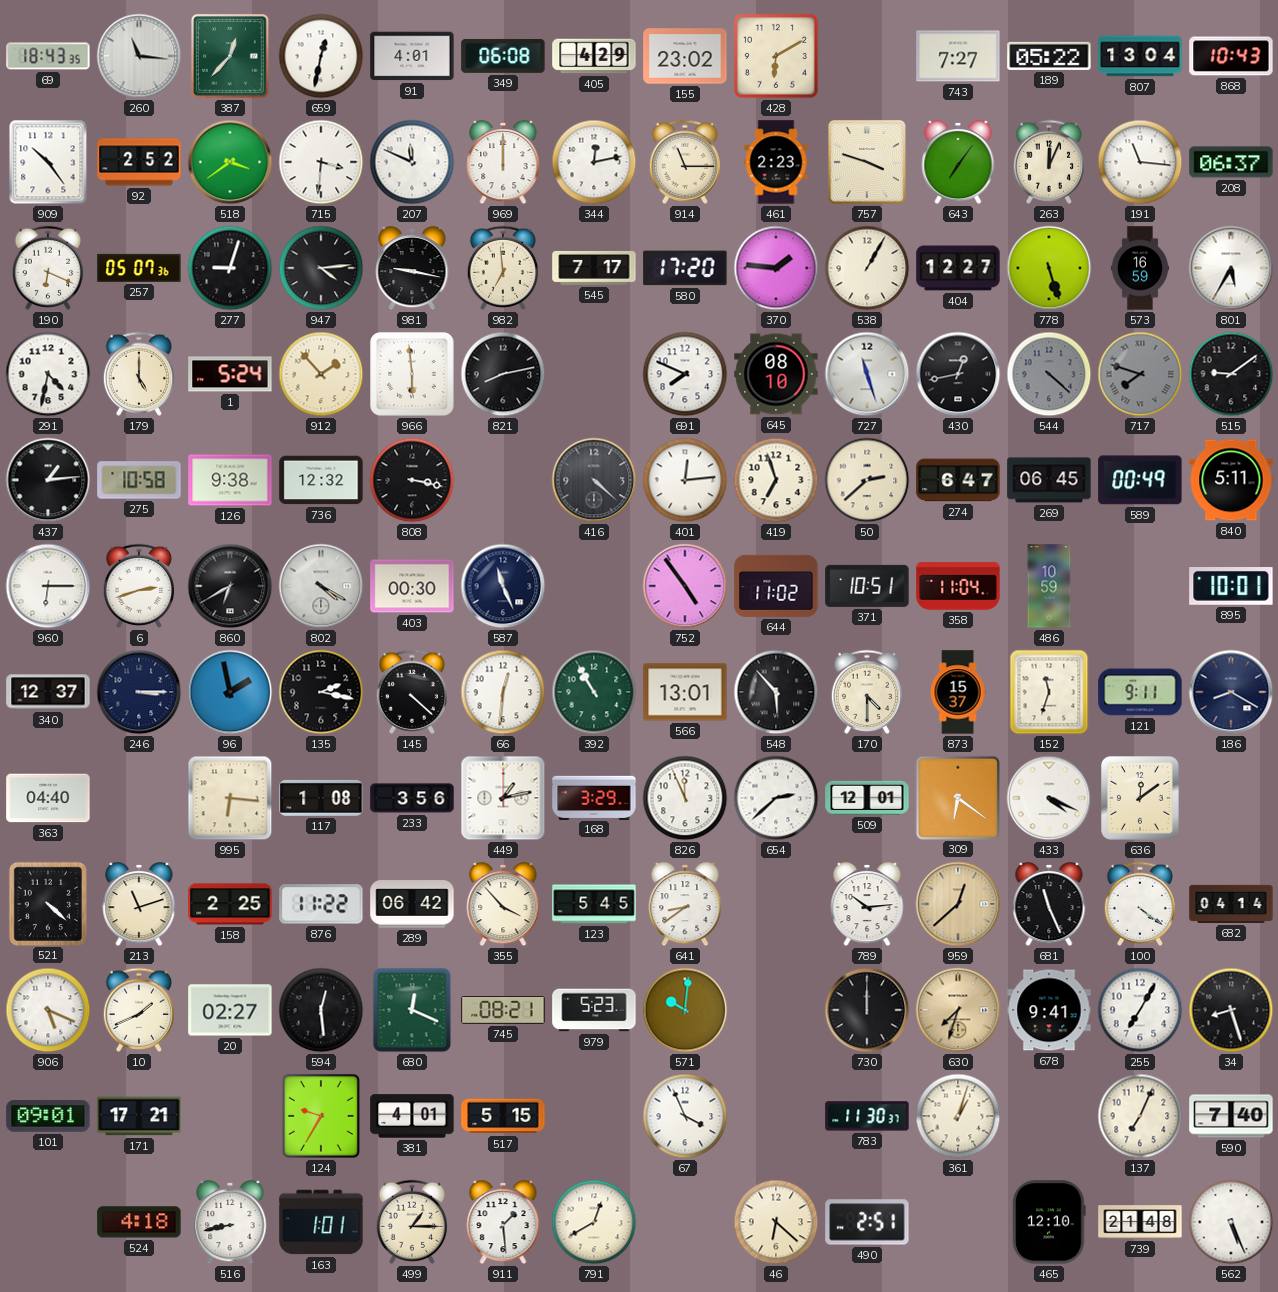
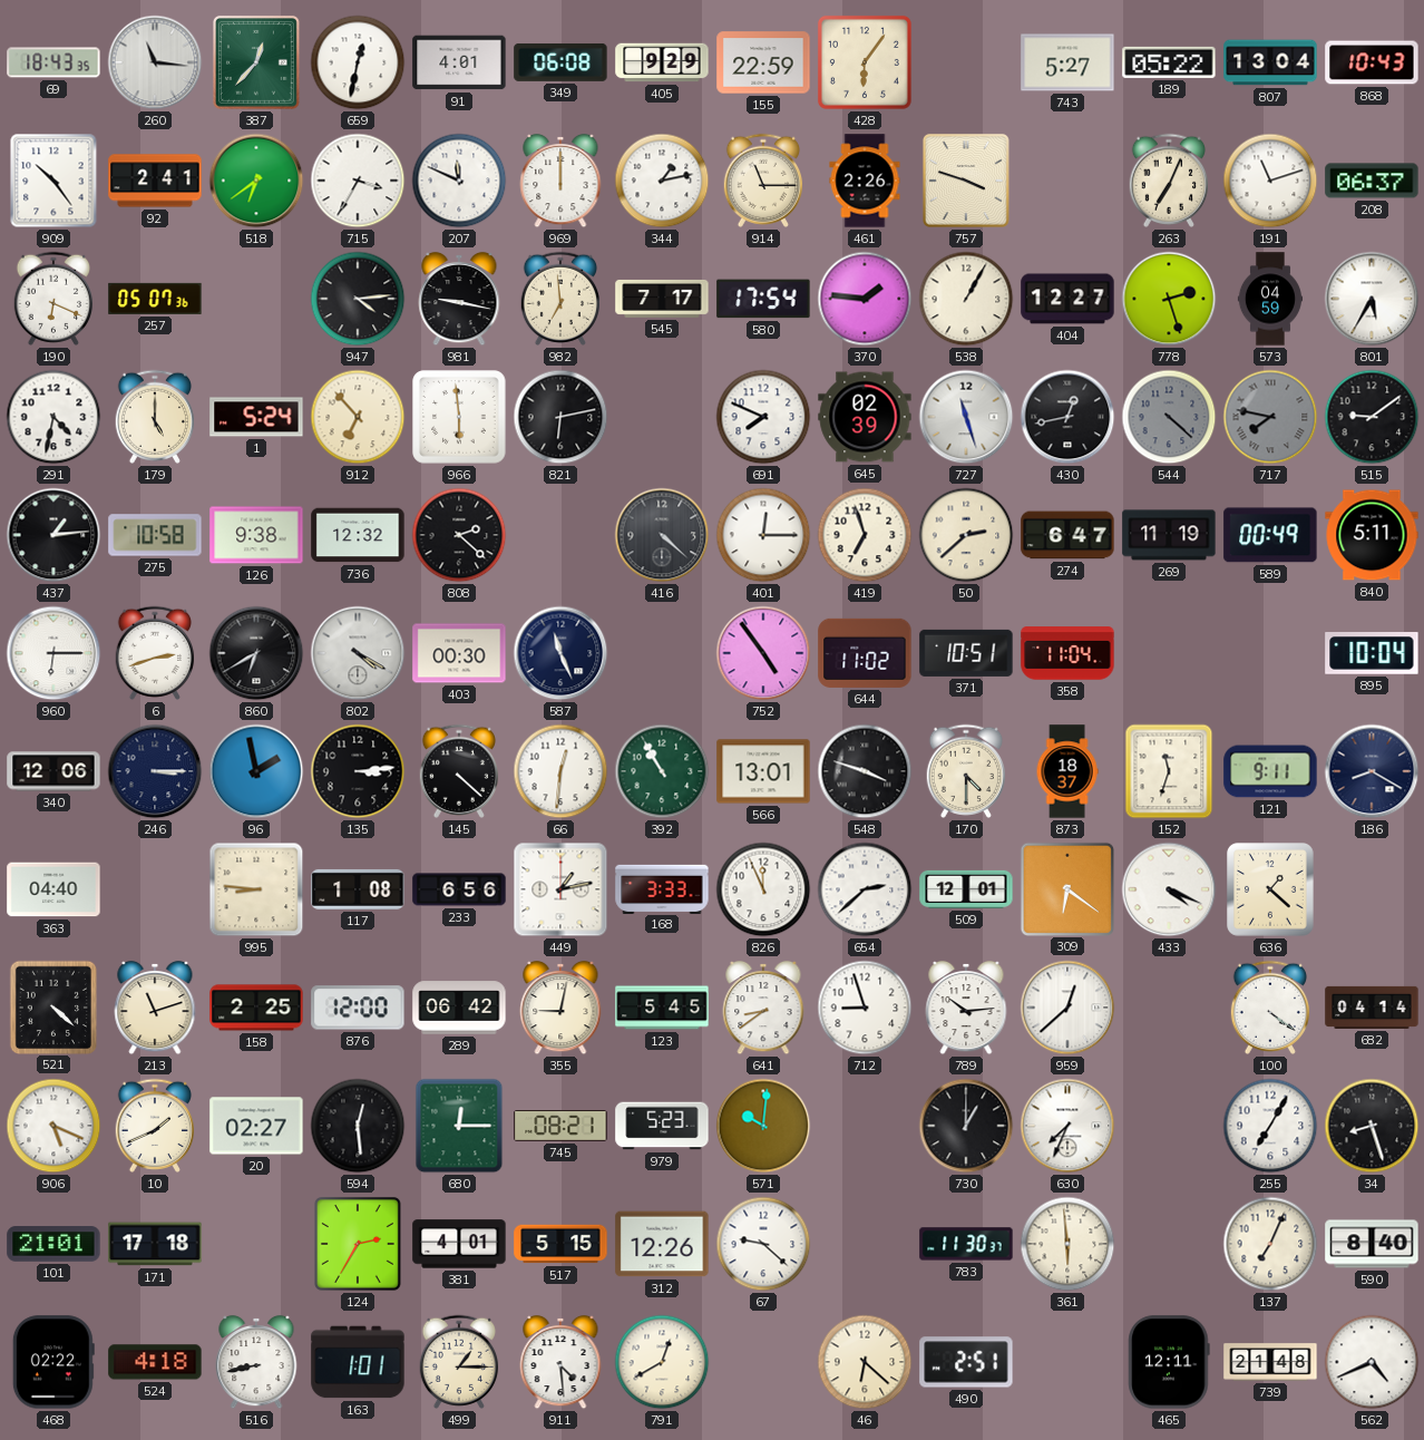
405: 4:29 -> 9:29 (662, 62)
155: 23:02 -> 22:59 (763, 62)
428: 6:10 -> 6:06 (865, 62)
743: 7:27 -> 5:27 (1067, 62)
92: 2:52 -> 2:41 (155, 181)
518: 3:39 -> 6:39 (256, 181)
715: 3:31 -> 3:35 (358, 181)
344: 12:13 -> 1:13 (662, 181)
461: 2:23 -> 2:26 (865, 181)
643: 7:06 -> none (958, 162)
263: 12:04 -> 7:04 (1168, 181)
191: 11:16 -> 11:12 (1270, 181)
277: 9:03 -> none (230, 268)
580: 17:20 -> 17:54 (763, 299)
778: 5:27 -> 2:27 (1169, 299)
573: 16:59 -> 04:59 (1269, 299)
912: 1:53 -> 6:53 (358, 417)
821: 8:13 -> 6:13 (560, 417)
645: 08:10 -> 02:39 (865, 417)
717: 7:48 -> 7:47 (1270, 417)
808: 3:17 -> 2:22 (459, 535)
401: 12:14 -> 12:15 (763, 535)
269: 06:45 -> 11:19 (1169, 535)
486: 10:59 -> none (1049, 586)
895: 10:01 -> 10:04 (1372, 653)
340: 12:37 -> 12:06 (53, 771)
135: 2:17 -> 3:14 (358, 771)
548: 5:53 -> 3:48 (865, 771)
873: 15:37 -> 18:37 (1067, 771)
995: 6:16 -> 8:46 (256, 889)
233: 3:56 -> 6:56 (459, 889)
168: 3:29 -> 3:33 (662, 888)
636: 12:09 -> 1:22 (1271, 891)
876: 11:22 -> 12:00 (358, 1008)
355: 3:53 -> 9:02 (560, 1008)
712: none -> 8:57 (865, 1008)
959 dial: champagne -> white (1067, 1008)
681: 11:26 -> none (1049, 904)
680: 12:19 -> 12:15 (459, 1126)
730: 12:00 -> 1:00 (966, 1126)
630: 7:33 -> 7:34 (1067, 1126)
630 dial: champagne -> white (1067, 1126)
678: 9:41 -> none (1049, 1010)
101: 09:01 -> 21:01 (53, 1244)
171: 17:21 -> 17:18 (155, 1244)
124: 9:35 -> 2:35 (358, 1244)
312: none -> 12:26 (662, 1244)
67: 3:56 -> 9:22 (763, 1244)
361: 1:03 -> 5:59 (1067, 1244)
590: 7:40 -> 8:40 (1372, 1244)
468: none -> 02:22 (53, 1362)
911: 1:29 -> 4:29 (560, 1362)
465: 12:10 -> 12:11 (1169, 1362)
562: 5:26 -> 4:41 (1372, 1362)
